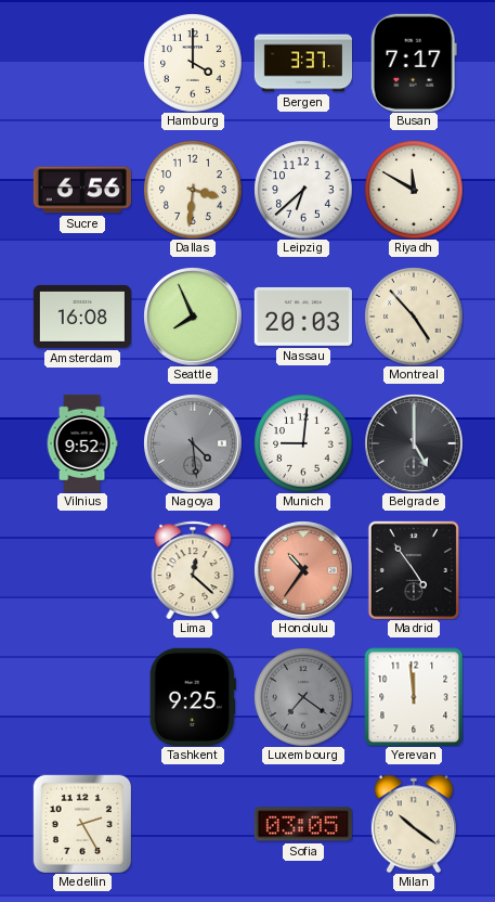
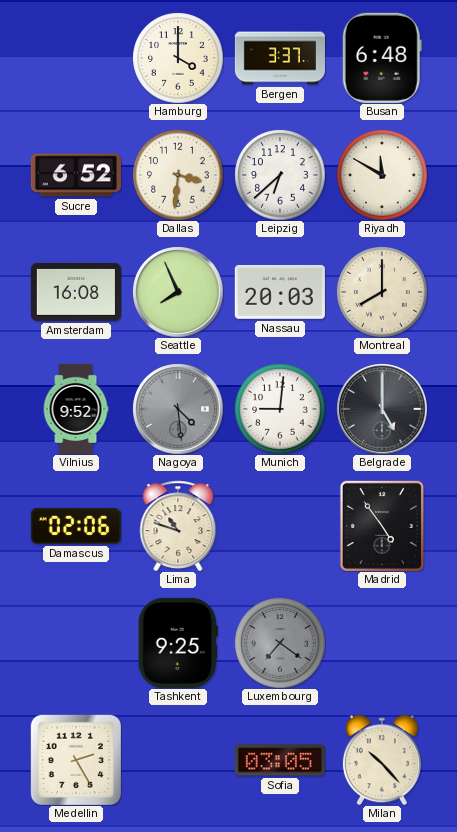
Busan: 7:17 -> 6:48 (382, 58)
Sucre: 6:56 -> 6:52 (76, 175)
Montreal: 4:53 -> 8:00 (382, 292)
Damascus: none -> 02:06 (76, 526)
Lima: 12:22 -> 10:48 (178, 526)
Honolulu: 10:36 -> none (303, 570)
Yerevan: 11:59 -> none (414, 697)
Milan: 10:21 -> 10:23 (382, 760)
